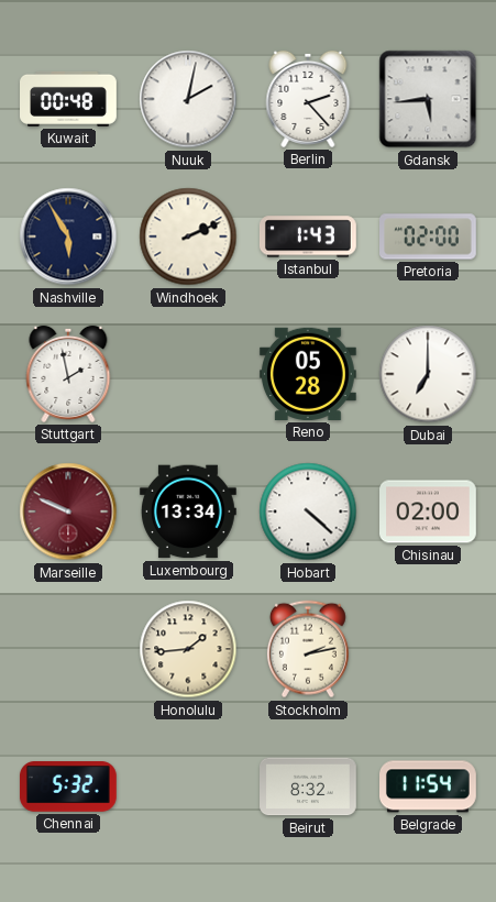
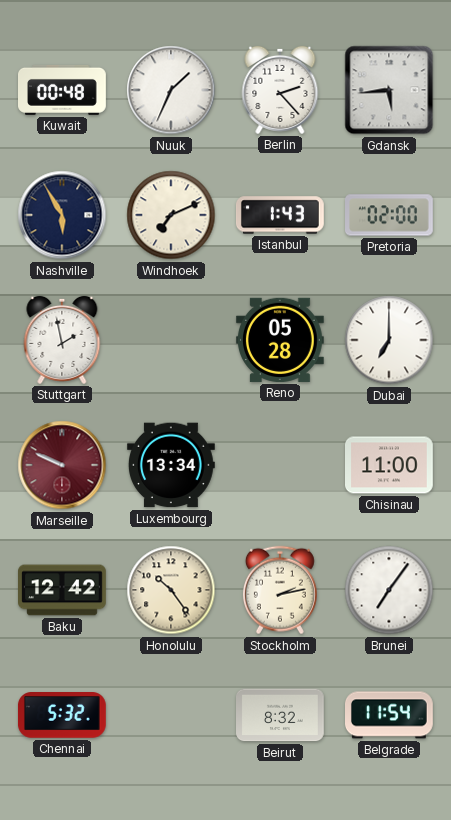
Nuuk: 2:02 -> 1:34 (171, 90)
Windhoek: 2:11 -> 7:11 (171, 215)
Hobart: 4:22 -> none (308, 512)
Chisinau: 02:00 -> 11:00 (390, 465)
Baku: none -> 12:42 (63, 590)
Honolulu: 1:44 -> 10:24 (171, 590)
Brunei: none -> 7:06 (389, 590)
